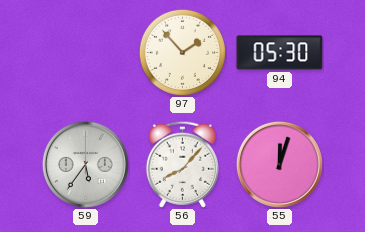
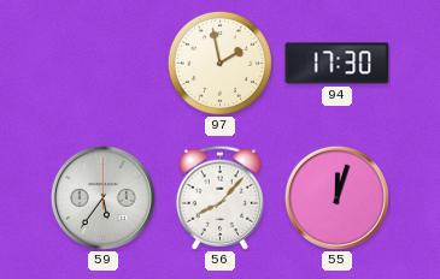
97: 1:53 -> 1:58 (219, 63)
94: 05:30 -> 17:30 (338, 64)
